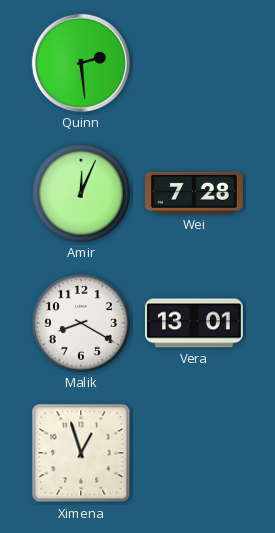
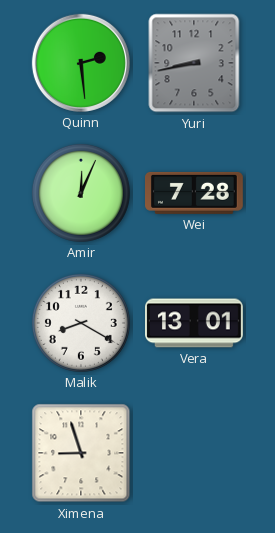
Yuri: none -> 8:43 (194, 63)
Ximena: 12:57 -> 8:57 (81, 453)
